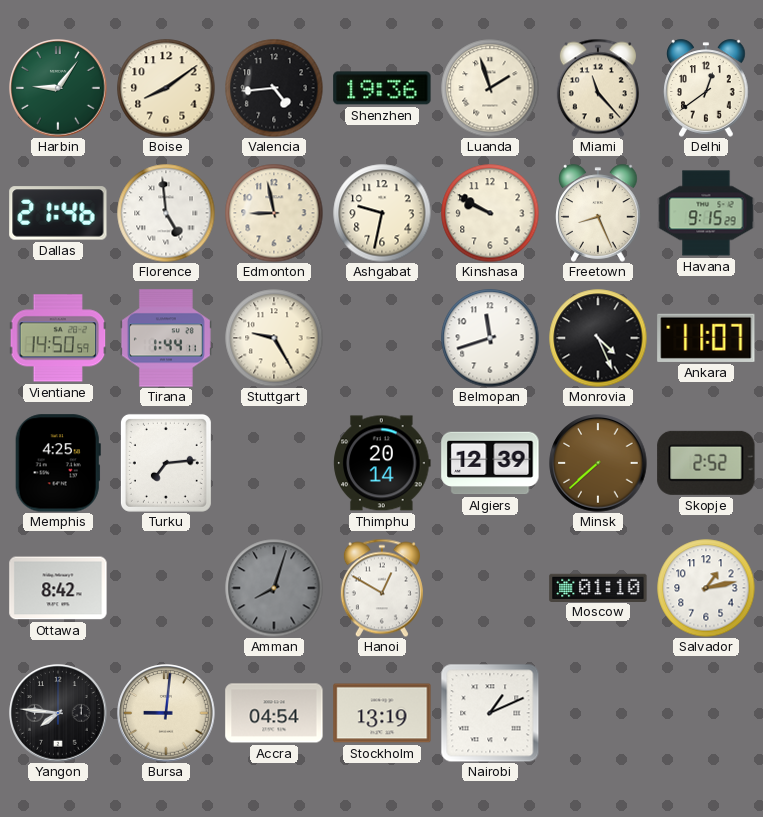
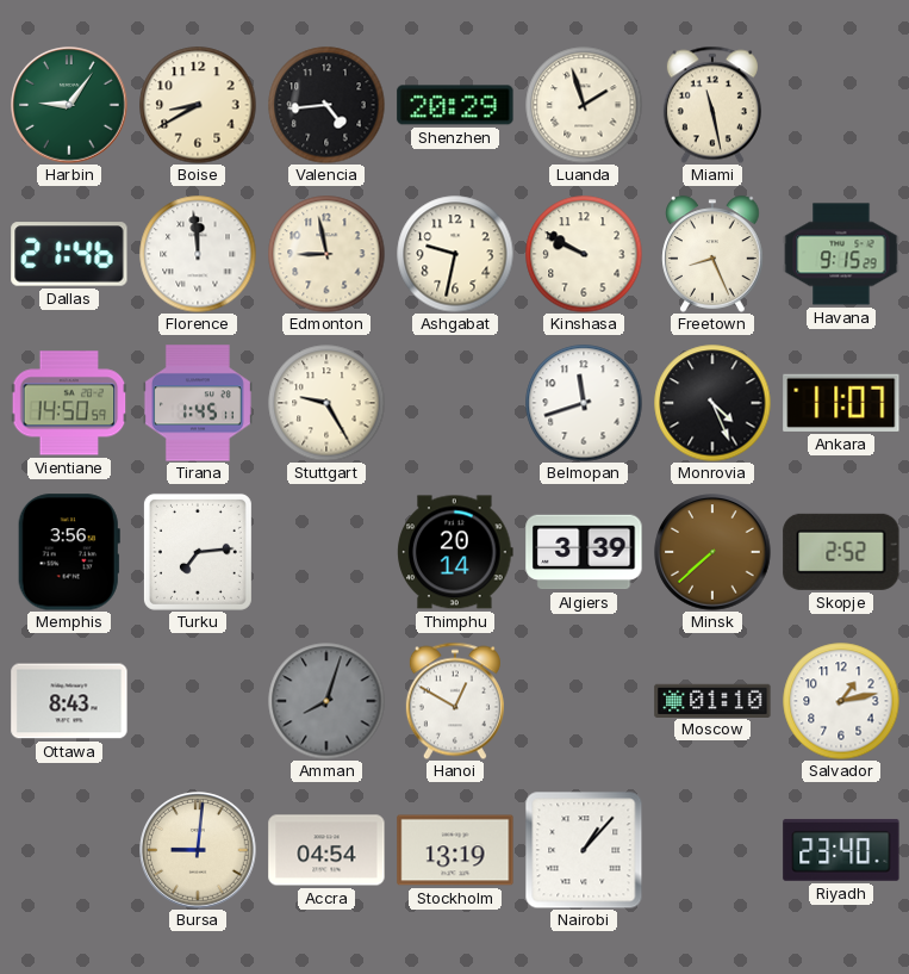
Boise: 8:09 -> 8:40 (198, 105)
Shenzhen: 19:36 -> 20:29 (455, 105)
Miami: 11:23 -> 11:28 (712, 105)
Delhi: 12:39 -> none (706, 88)
Florence: 4:59 -> 11:59 (198, 254)
Tirana: 1:44 -> 1:45 (198, 403)
Memphis: 4:25 -> 3:56 (69, 552)
Algiers: 12:39 -> 3:39 (584, 552)
Ottawa: 8:42 -> 8:43 (69, 701)
Yangon: 7:46 -> none (58, 713)
Nairobi: 1:11 -> 1:07 (584, 850)
Riyadh: none -> 23:40 (841, 850)
